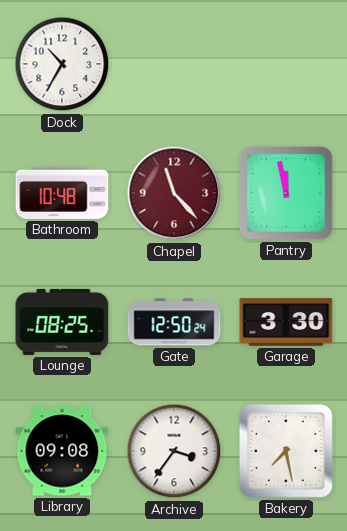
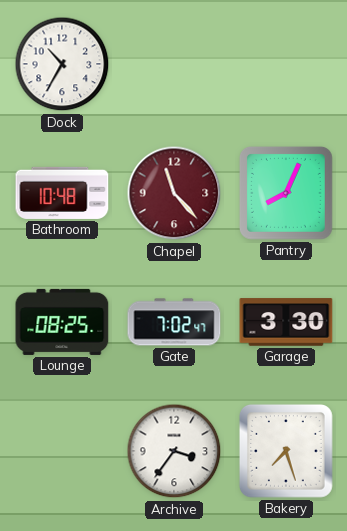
Pantry: 11:58 -> 8:04 (286, 193)
Gate: 12:50 -> 7:02 (174, 322)
Library: 09:08 -> none (62, 451)
Bakery: 7:28 -> 7:27 (286, 451)
